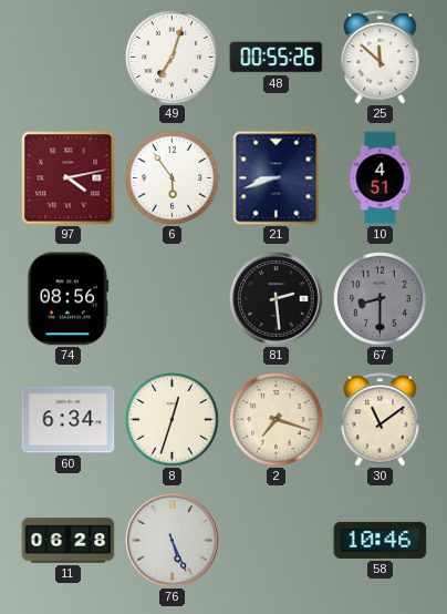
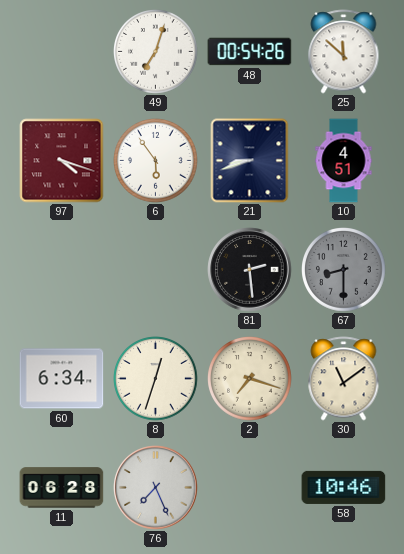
48: 00:55 -> 00:54 (250, 52)
97: 4:13 -> 4:18 (62, 161)
74: 08:56 -> none (69, 299)
76: 5:26 -> 7:26 (156, 488)
